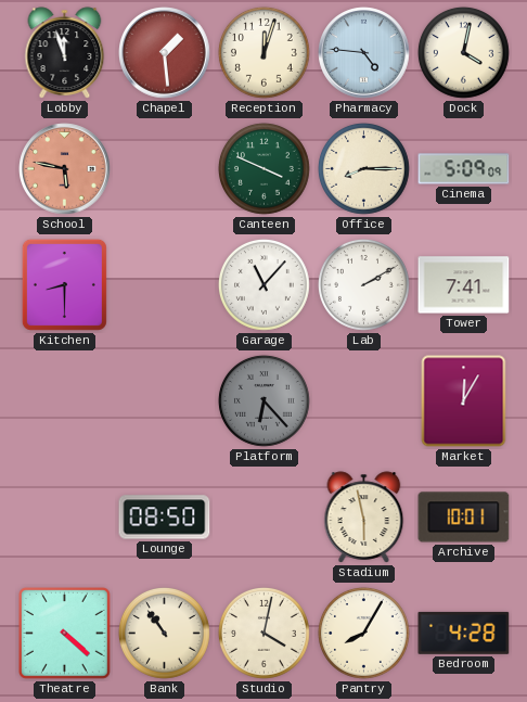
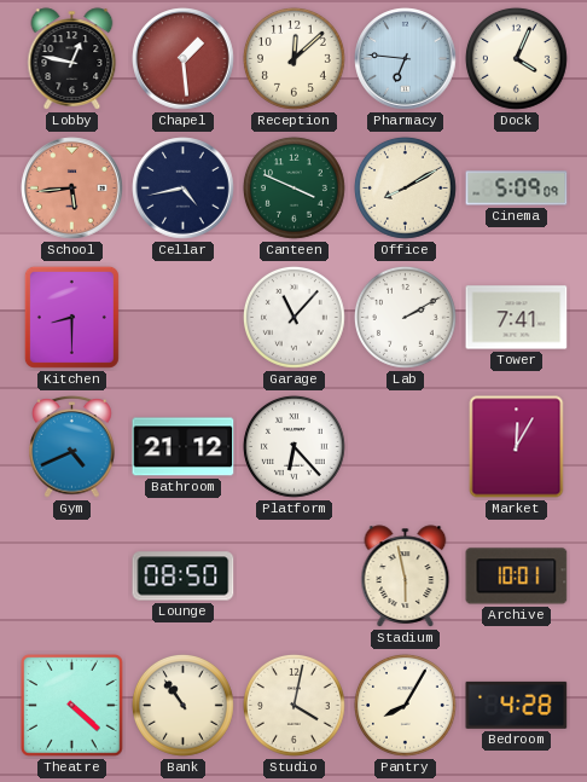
Lobby: 11:57 -> 12:47 (72, 59)
Reception: 12:03 -> 12:08 (293, 58)
Pharmacy: 4:46 -> 6:46 (406, 59)
Dock: 4:02 -> 4:04 (516, 58)
School: 5:47 -> 5:44 (72, 189)
Cellar: none -> 4:43 (184, 189)
Office: 8:15 -> 8:10 (405, 187)
Gym: none -> 4:41 (72, 447)
Bathroom: none -> 21:12 (184, 447)
Platform dial: grey -> white (293, 446)
